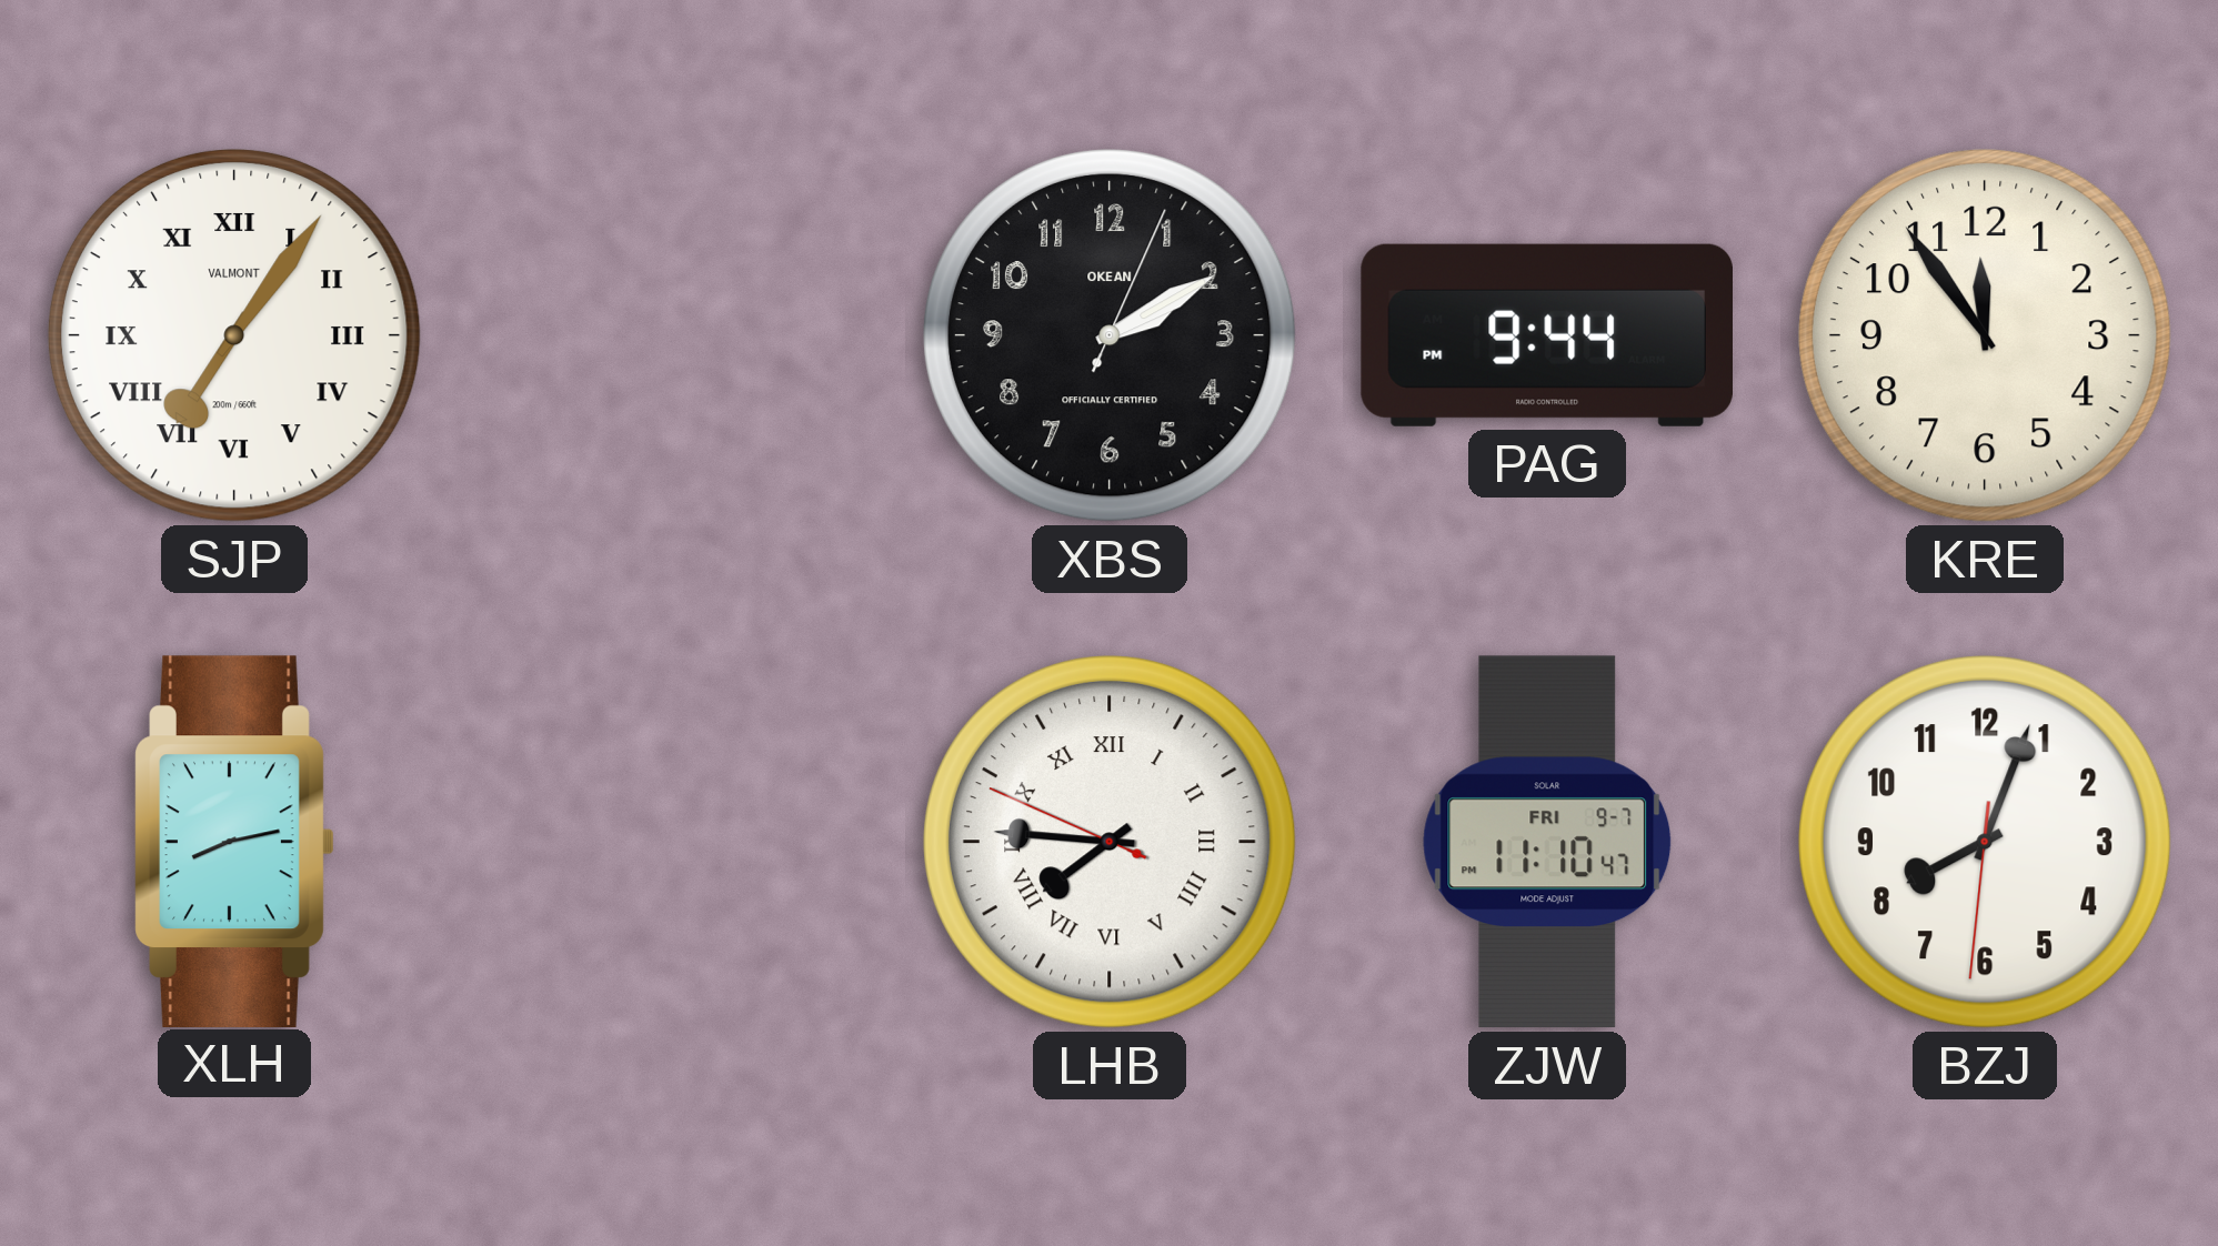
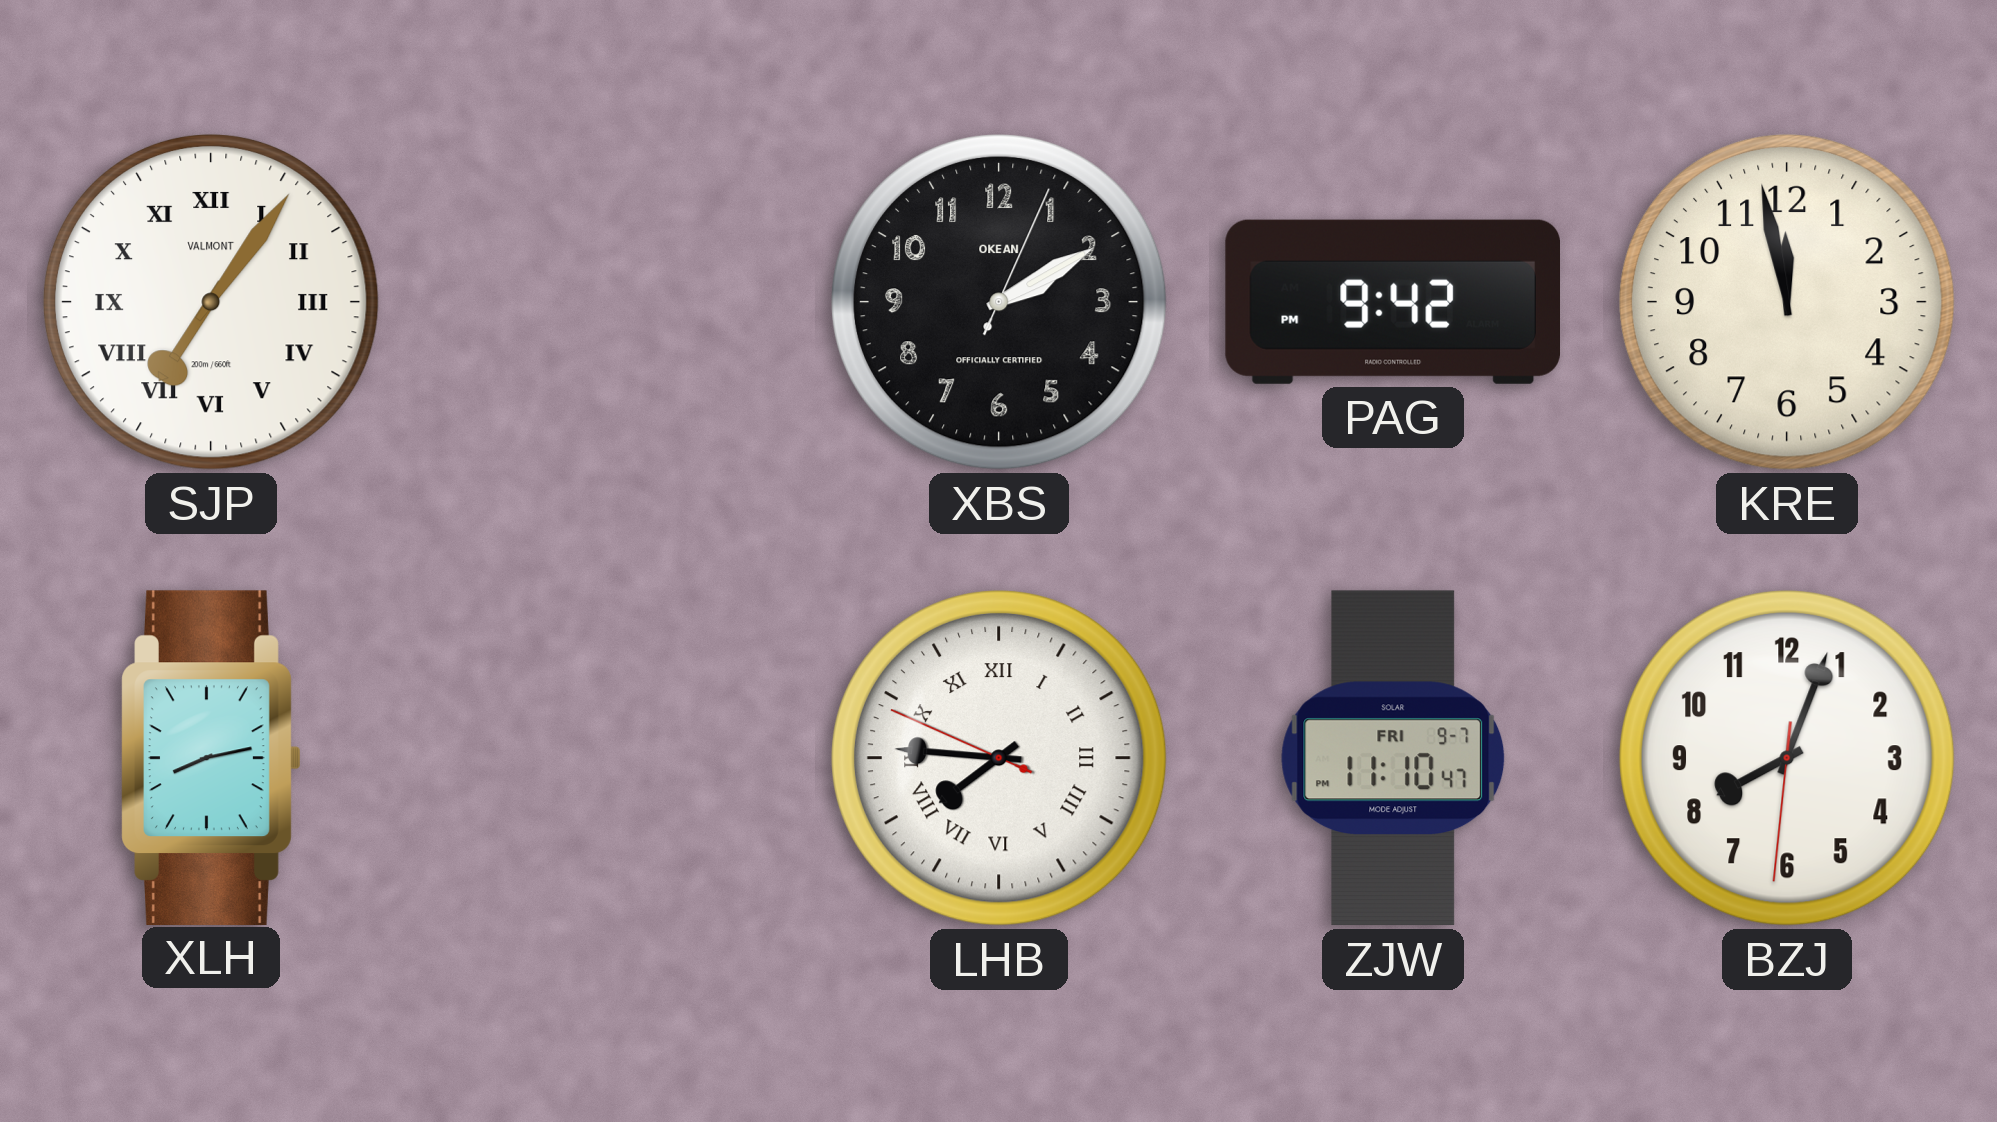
PAG: 9:44 -> 9:42 (1392, 302)
KRE: 11:54 -> 11:58 (1787, 302)
